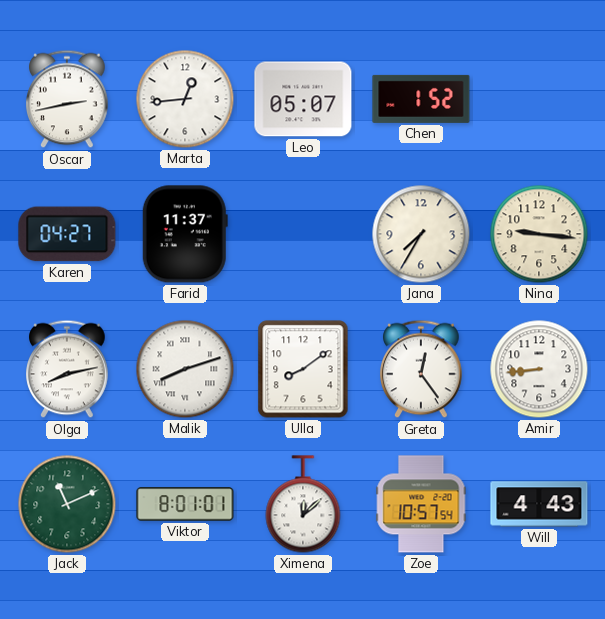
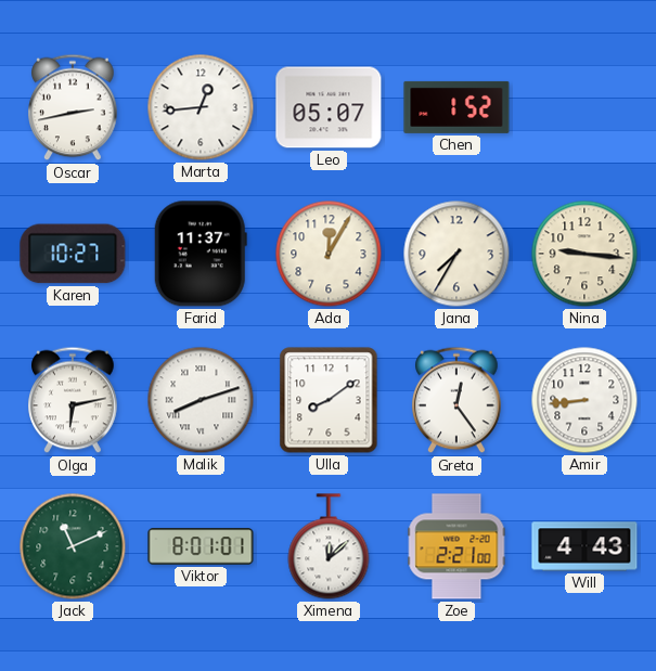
Karen: 04:27 -> 10:27 (73, 254)
Ada: none -> 12:05 (329, 254)
Olga: 8:13 -> 6:13 (73, 400)
Zoe: 10:57 -> 2:21 (456, 546)
